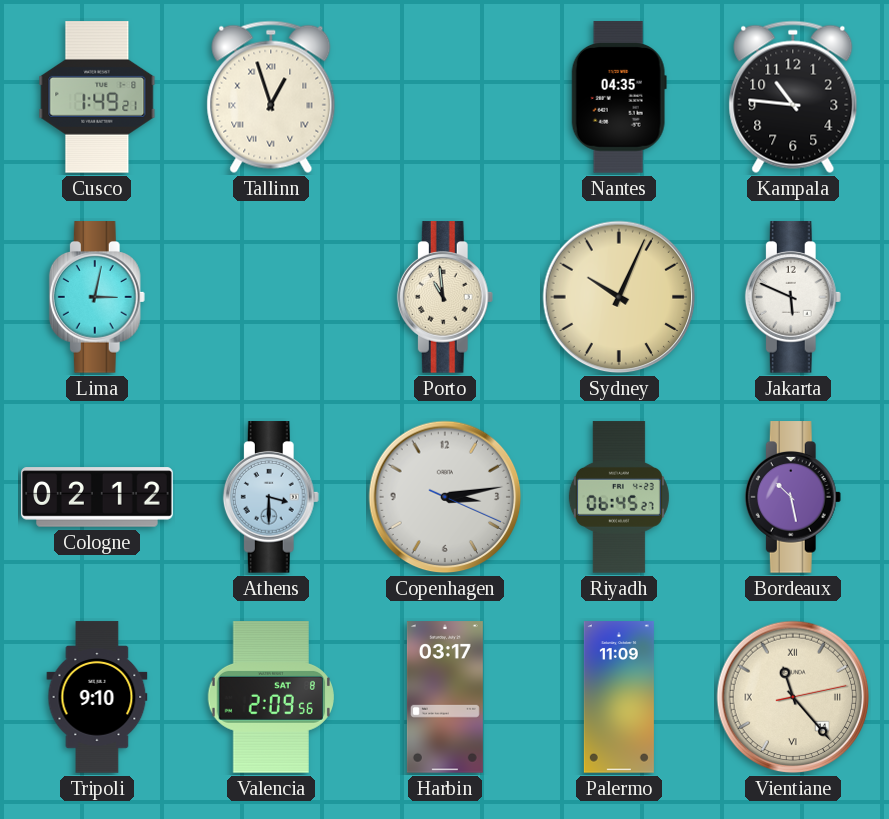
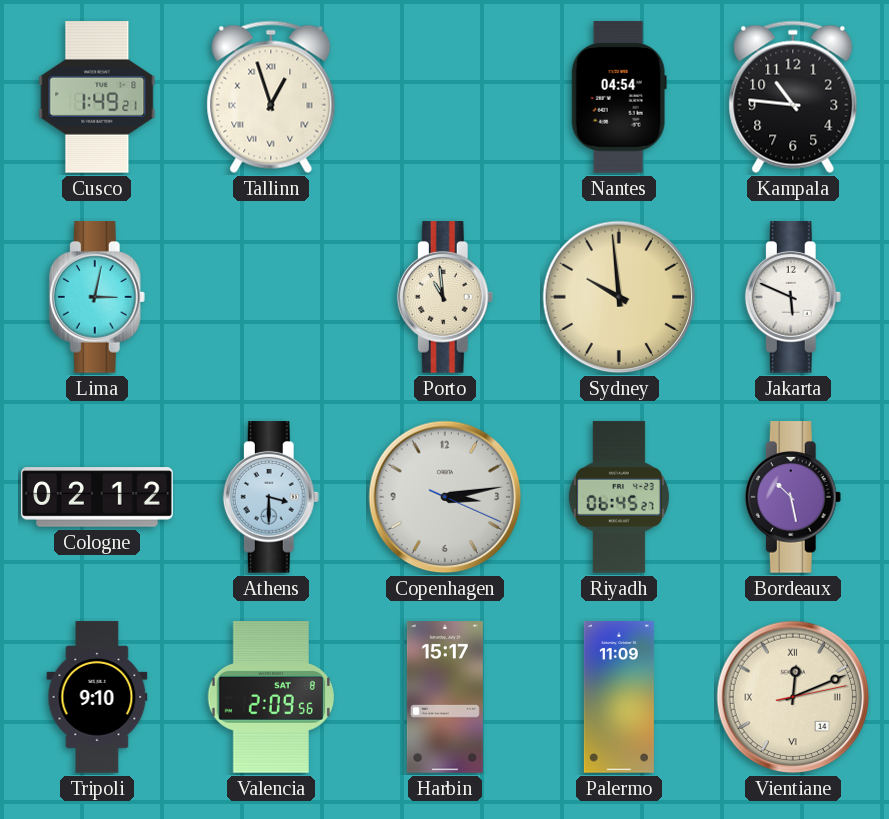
Nantes: 04:35 -> 04:54 (619, 97)
Sydney: 10:04 -> 9:59 (619, 297)
Harbin: 03:17 -> 15:17 (445, 697)
Vientiane: 11:23 -> 12:11 (793, 697)
